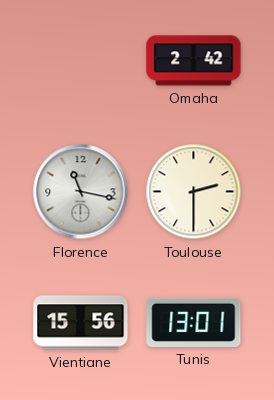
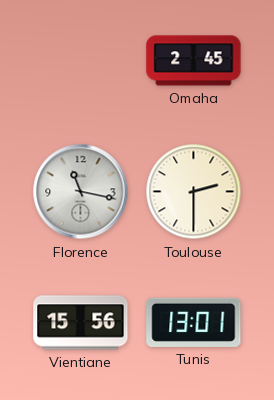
Omaha: 2:42 -> 2:45 (194, 61)
